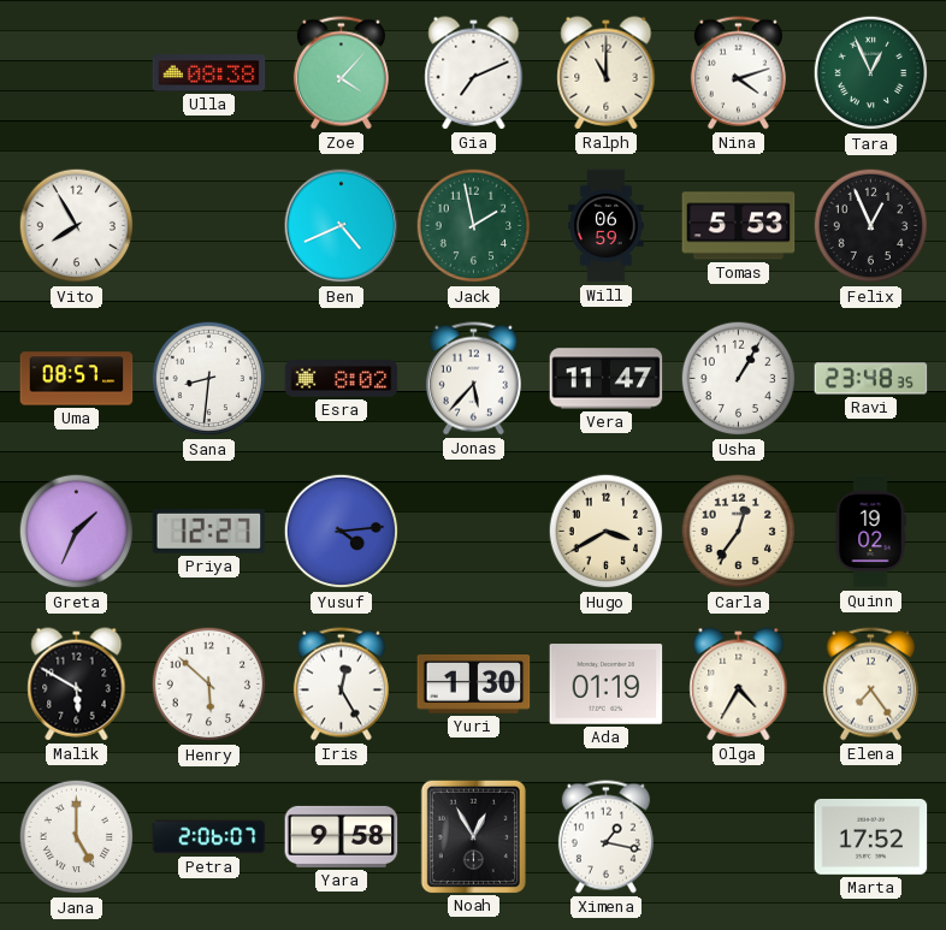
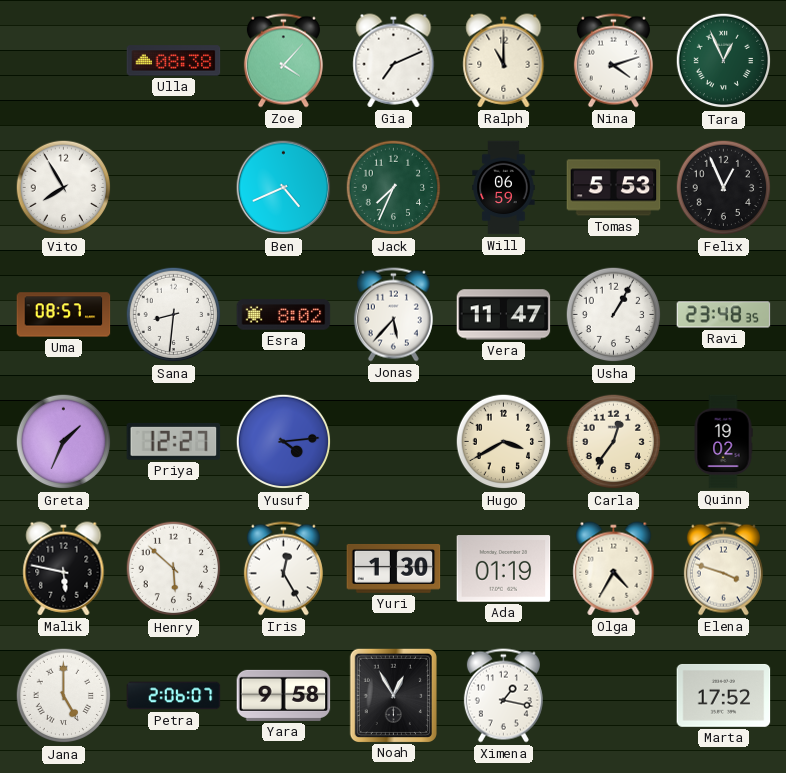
Jack: 1:58 -> 7:34 (394, 188)
Malik: 5:50 -> 5:47 (64, 569)
Elena: 7:24 -> 3:48 (723, 569)
